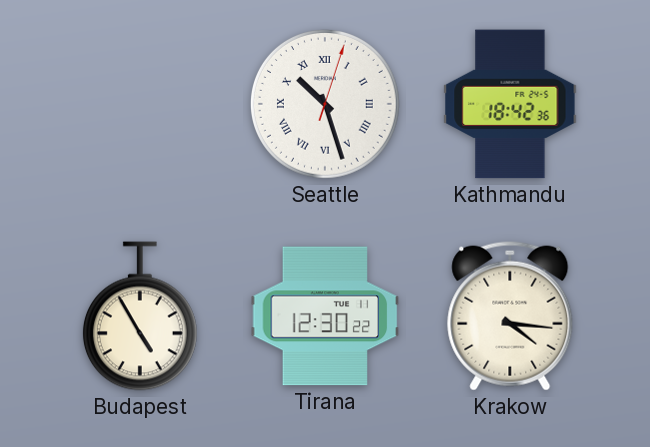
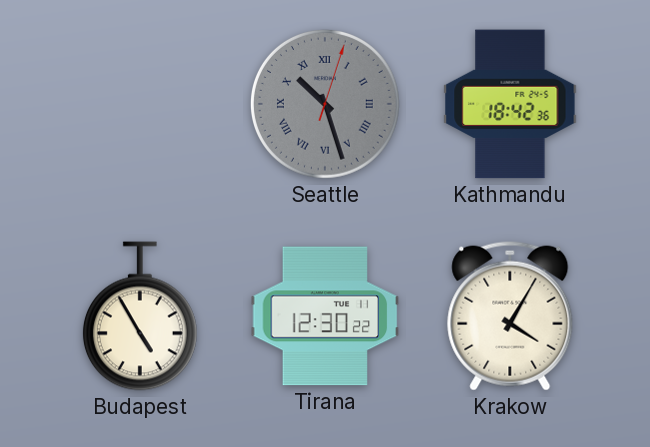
Seattle dial: white -> grey (325, 104)
Krakow: 4:16 -> 4:05 (510, 316)
